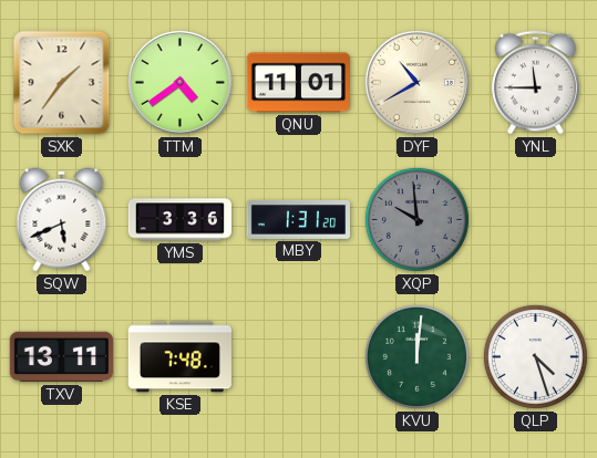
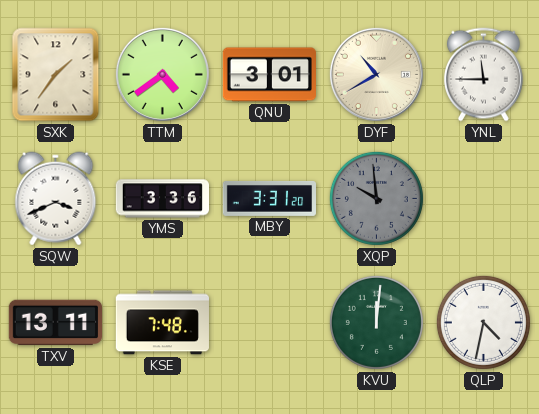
QNU: 11:01 -> 3:01 (269, 75)
SQW: 5:41 -> 3:41 (56, 199)
MBY: 1:31 -> 3:31 (269, 198)
QLP: 4:27 -> 4:32 (483, 322)
